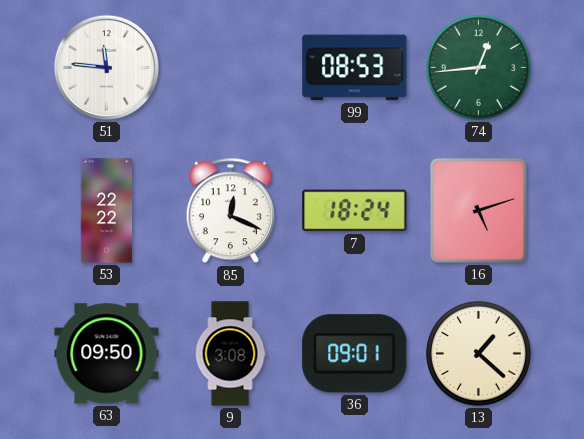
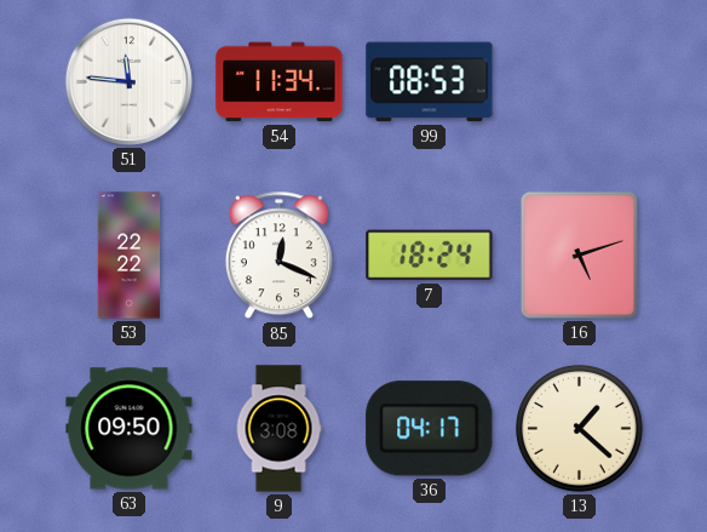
54: none -> 11:34 (280, 82)
74: 12:44 -> none (478, 67)
36: 09:01 -> 04:17 (430, 429)
